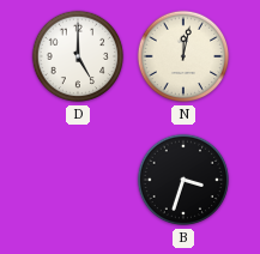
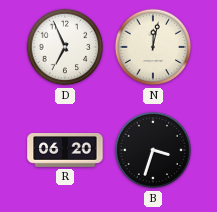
D: 5:00 -> 6:56 (65, 47)
R: none -> 06:20 (65, 150)
